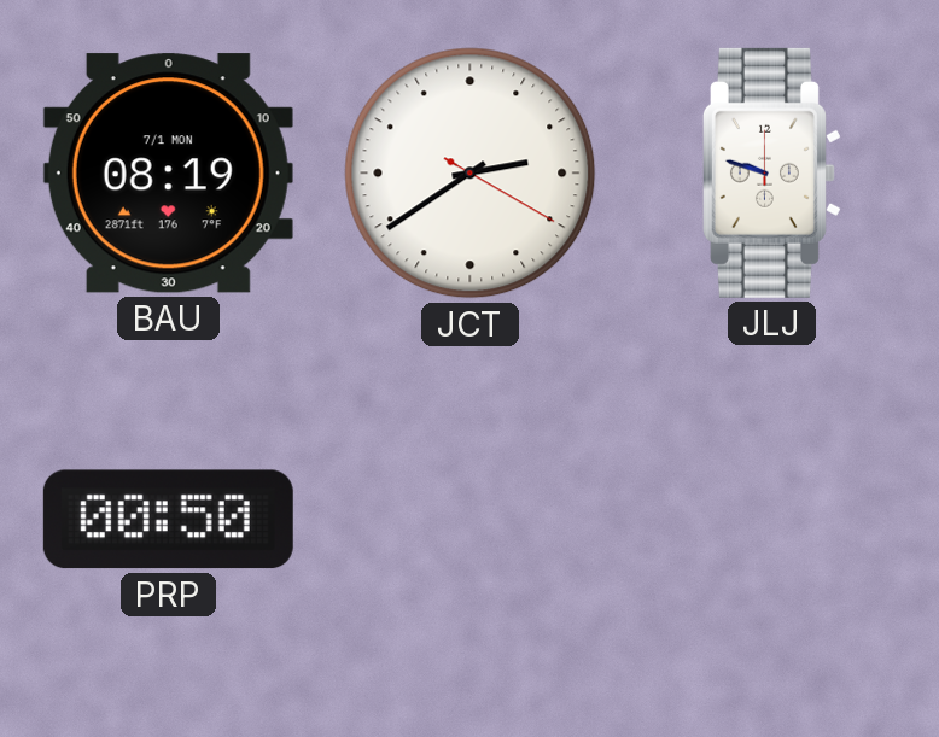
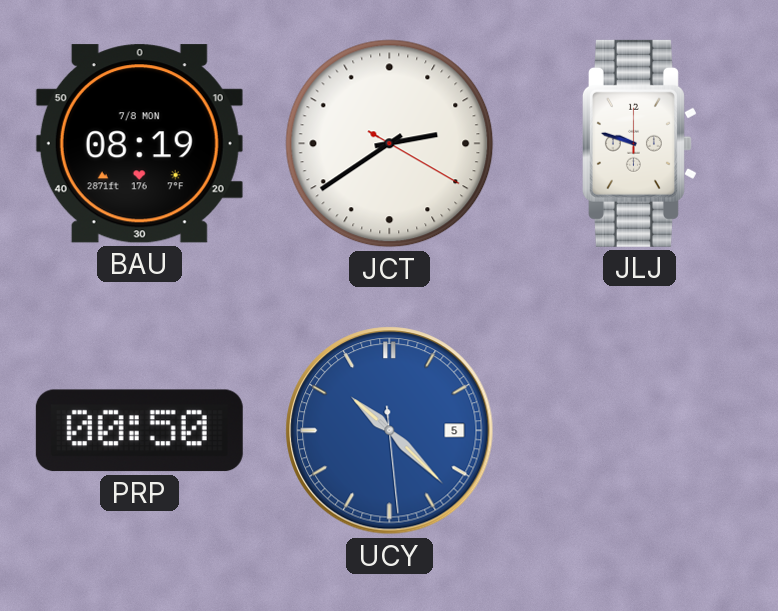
BAU date: 7/1 MON -> 7/8 MON (139, 144)
UCY: none -> 10:22 (390, 431)
